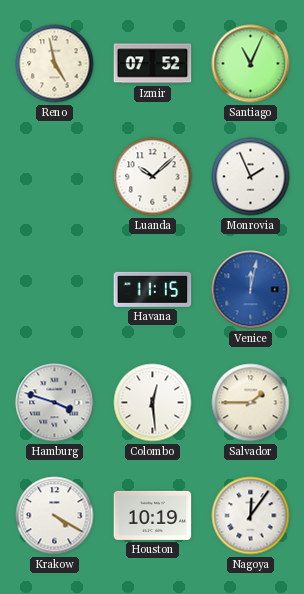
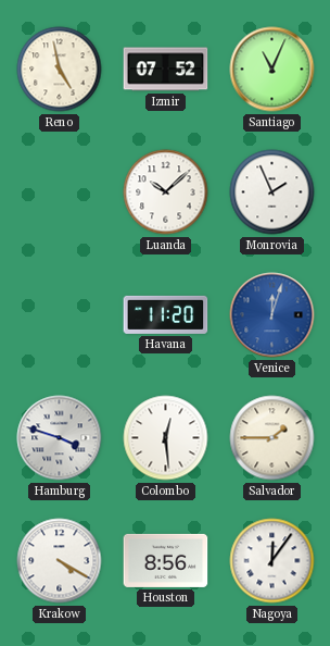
Havana: 11:15 -> 11:20 (166, 314)
Venice: 12:02 -> 12:03 (272, 315)
Houston: 10:19 -> 8:56 (166, 560)
